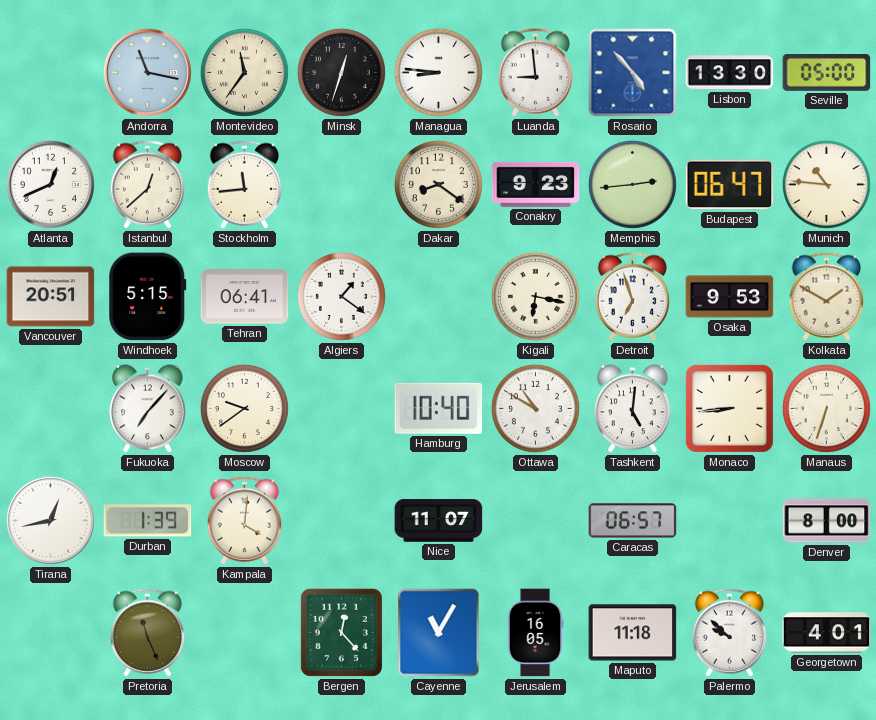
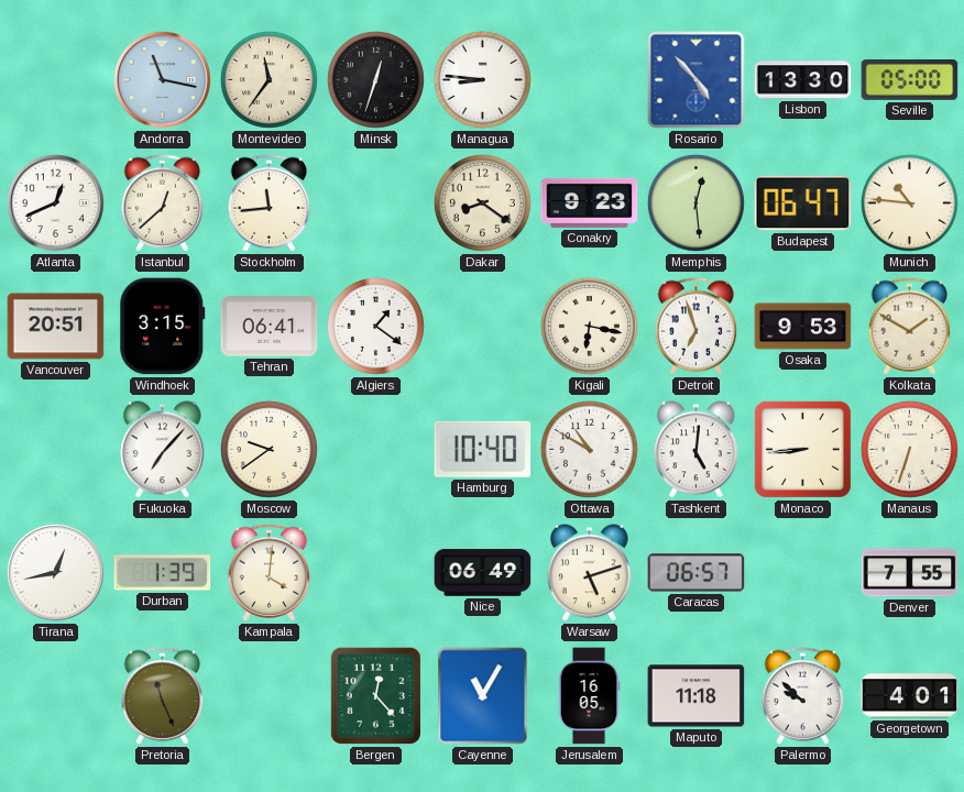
Luanda: 8:59 -> none (536, 73)
Memphis: 2:44 -> 12:29 (695, 202)
Windhoek: 5:15 -> 3:15 (163, 327)
Nice: 11:07 -> 06:49 (483, 573)
Warsaw: none -> 5:12 (590, 573)
Denver: 8:00 -> 7:55 (910, 573)
